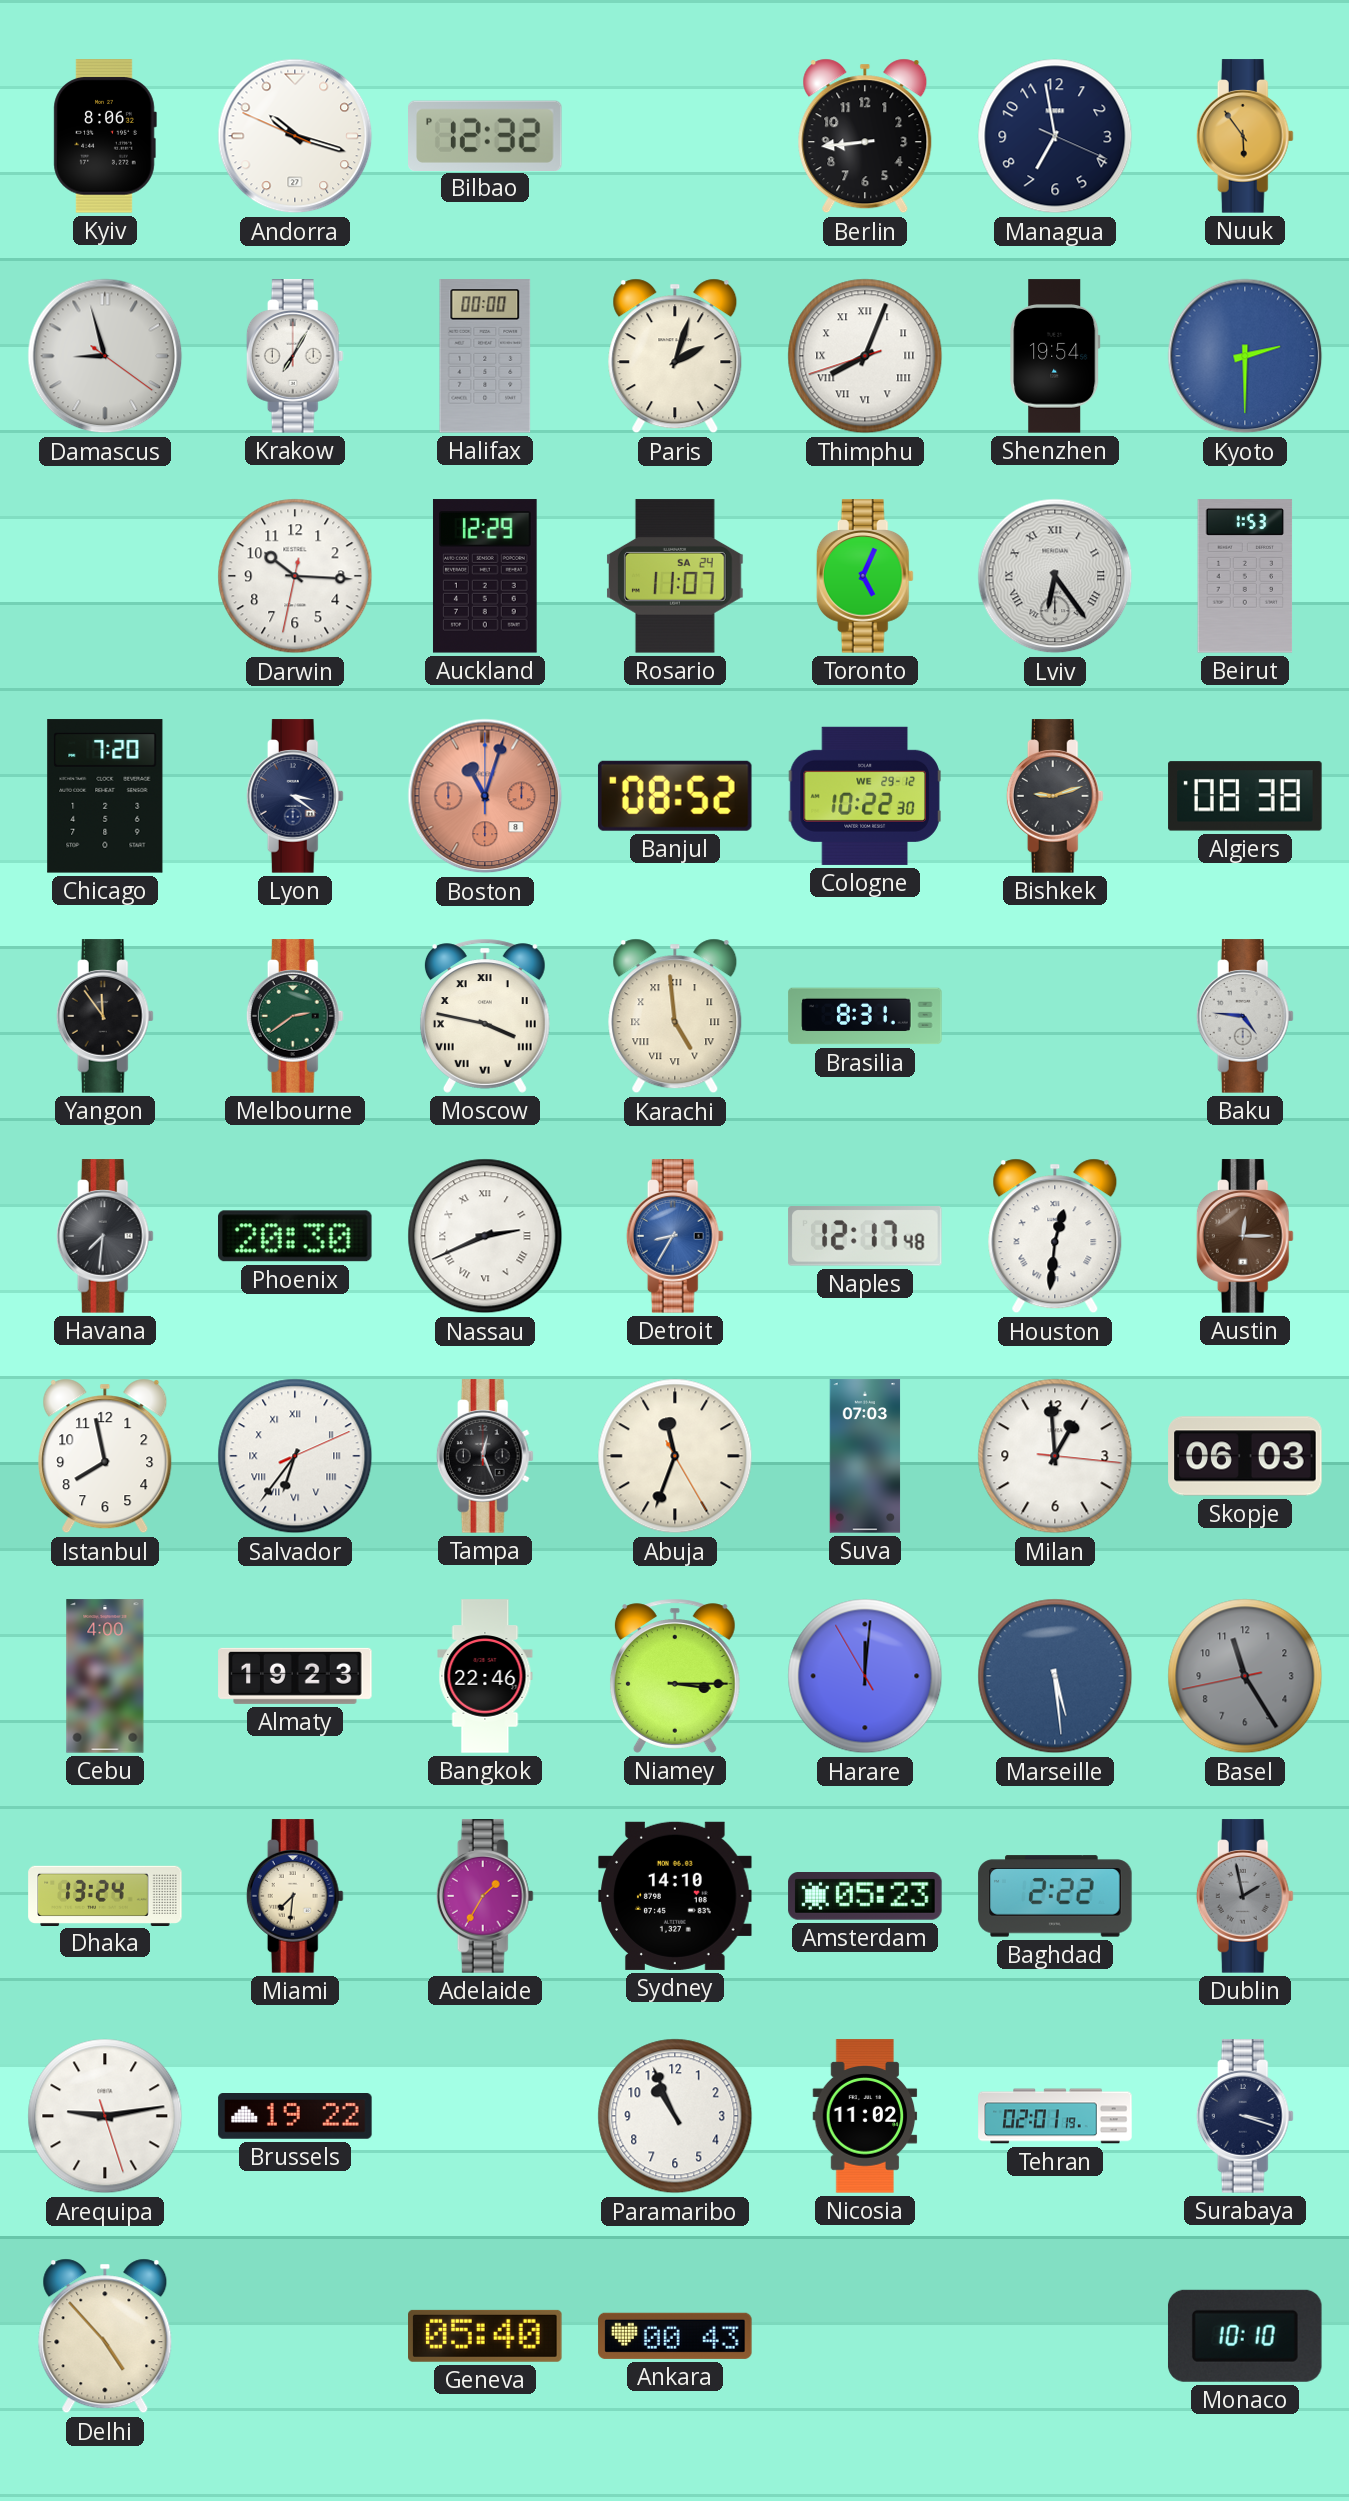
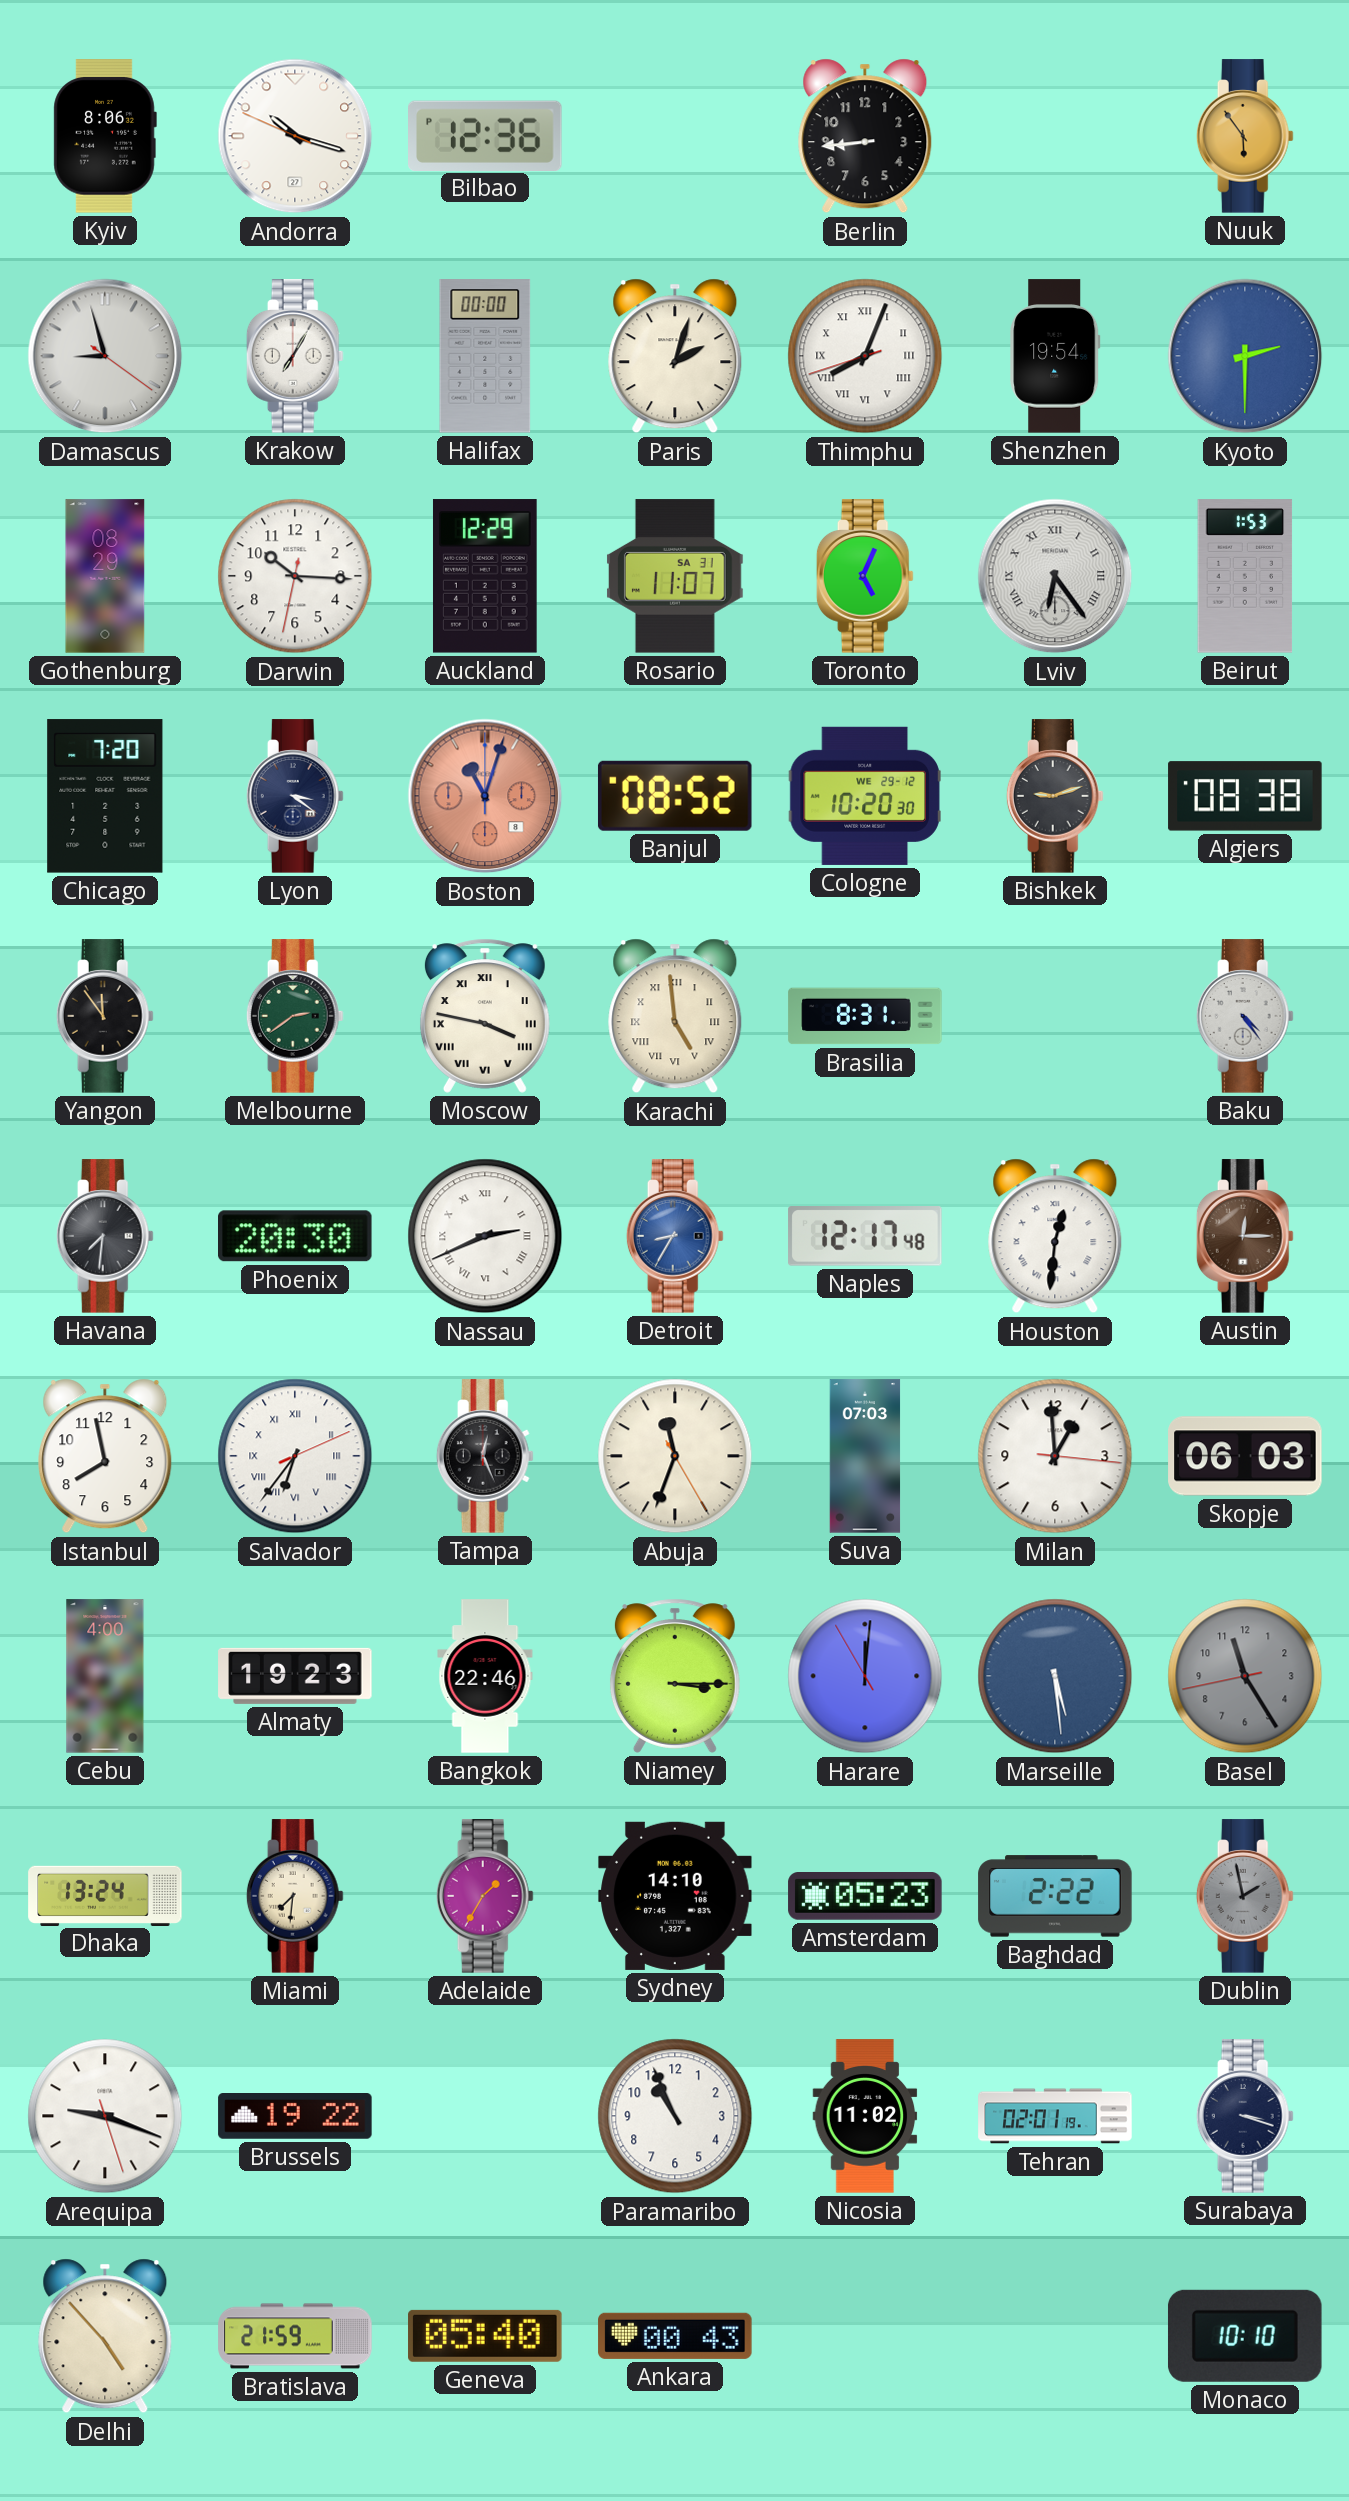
Bilbao: 12:32 -> 12:36 (485, 135)
Managua: 6:58 -> none (1055, 136)
Gothenburg: none -> 08:29 (105, 576)
Rosario date: SA 24 -> SA 31 (676, 576)
Cologne: 10:22 -> 10:20 (865, 796)
Baku: 4:46 -> 4:24 (1245, 1016)
Arequipa: 9:13 -> 9:18 (105, 2116)
Bratislava: none -> 21:59 (295, 2336)
